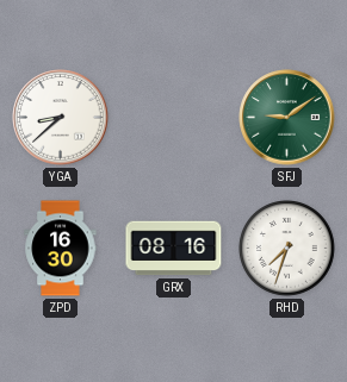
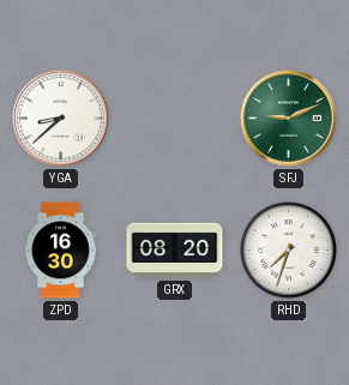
SFJ: 9:09 -> 9:11 (289, 119)
GRX: 08:16 -> 08:20 (175, 251)
